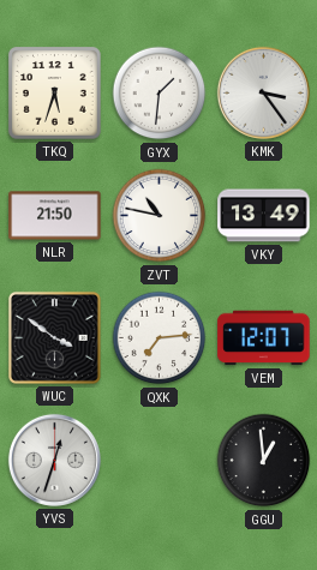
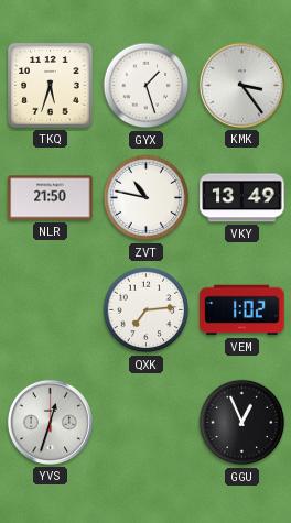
GYX: 1:31 -> 1:27 (147, 86)
WUC: 3:51 -> none (54, 337)
VEM: 12:07 -> 1:02 (242, 310)
GGU: 12:59 -> 12:56 (242, 423)
